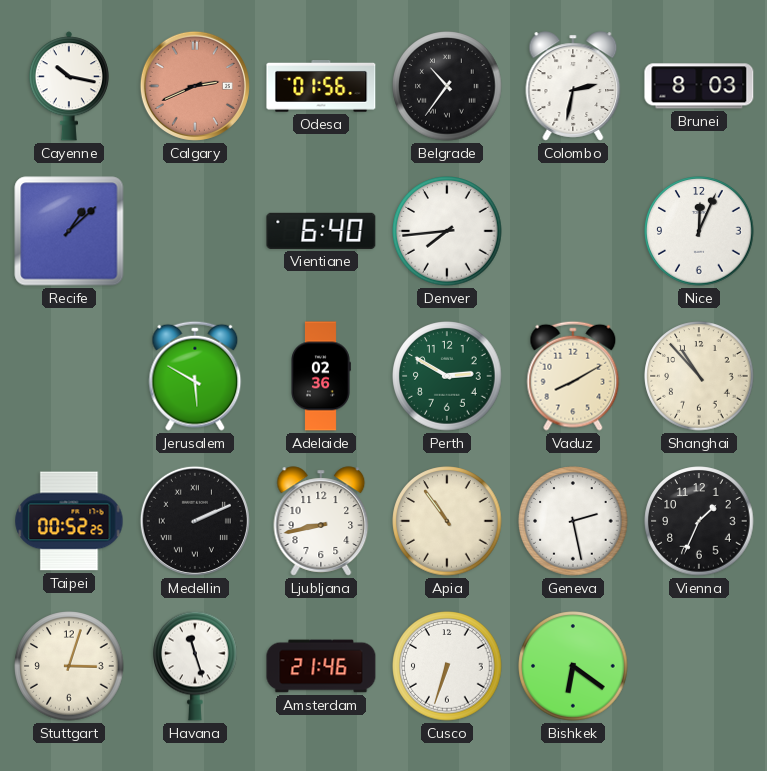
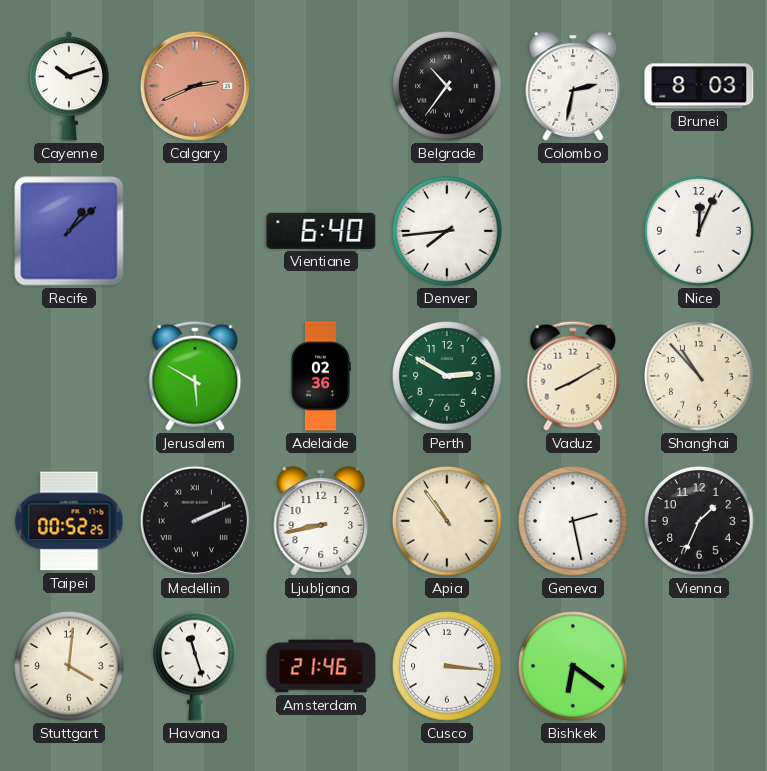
Cayenne: 10:17 -> 10:12 (69, 86)
Odesa: 01:56 -> none (321, 87)
Stuttgart: 3:03 -> 4:01 (69, 666)
Cusco: 6:33 -> 3:16 (447, 666)
